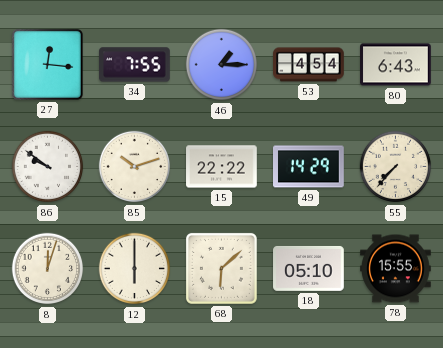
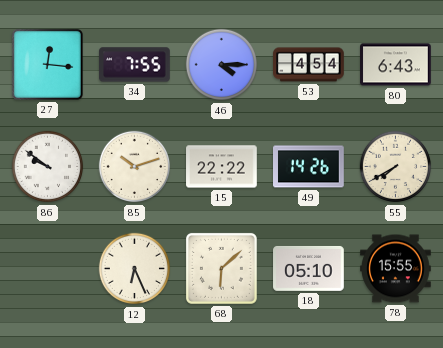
46: 1:15 -> 4:15 (222, 65)
49: 14:29 -> 14:26 (309, 167)
55: 7:37 -> 7:40 (396, 167)
8: 12:03 -> none (48, 269)
12: 6:00 -> 6:26 (135, 269)
